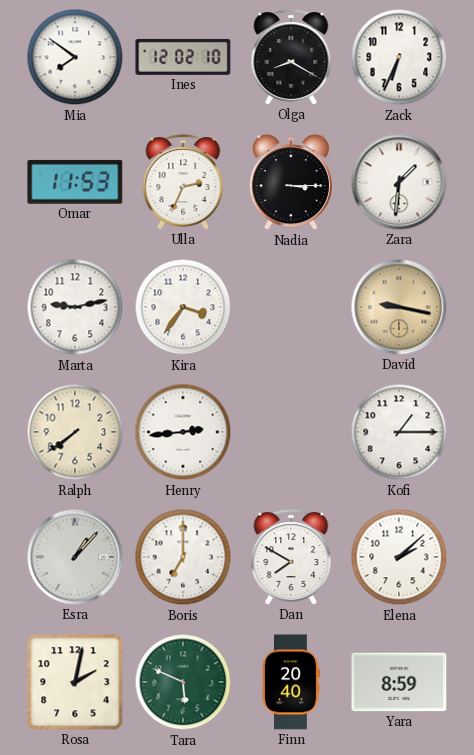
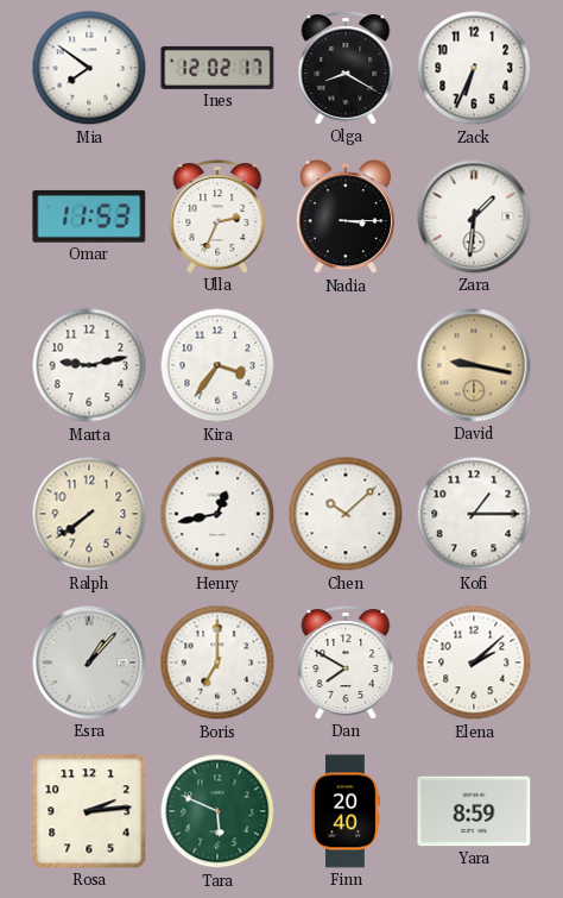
Ines: 12:02:10 -> 12:02:17 (217, 68)
Henry: 2:44 -> 12:43 (217, 514)
Chen: none -> 10:08 (346, 514)
Rosa: 2:02 -> 2:14 (89, 811)
